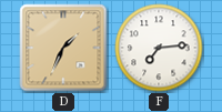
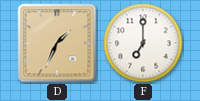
F: 7:14 -> 7:00 (143, 43)
